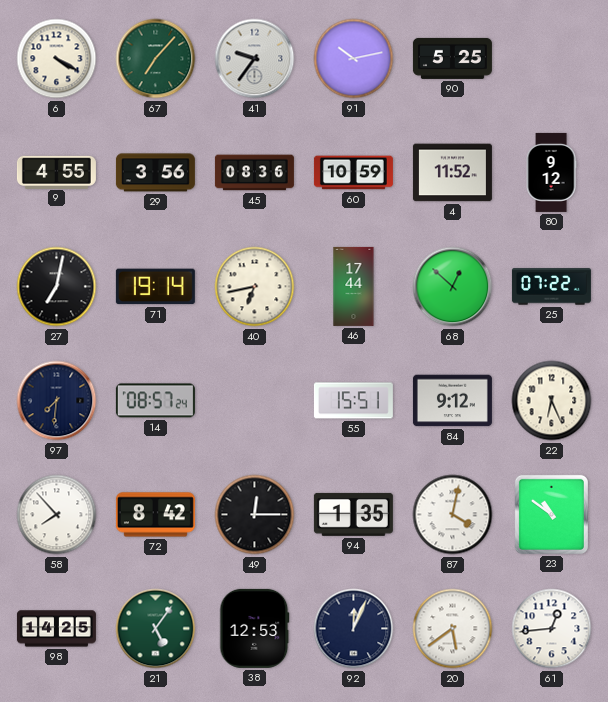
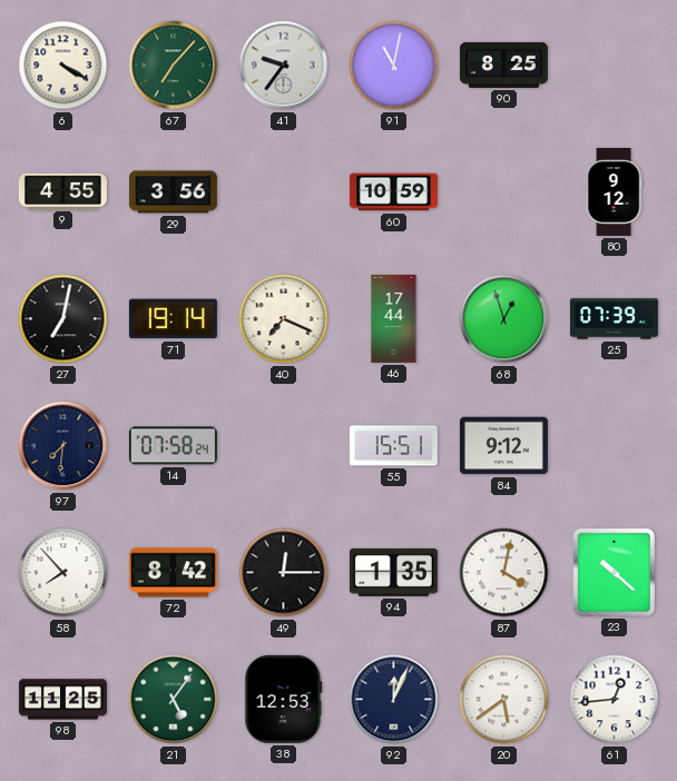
91: 10:13 -> 11:02 (394, 66)
90: 5:25 -> 8:25 (503, 65)
45: 08:36 -> none (254, 173)
4: 11:52 -> none (452, 173)
40: 6:43 -> 7:19 (284, 319)
68: 12:52 -> 12:57 (504, 319)
25: 07:22 -> 07:39 (614, 319)
14: 08:57 -> 07:58 (173, 446)
22: 6:26 -> none (552, 401)
23: 10:51 -> 10:22 (614, 572)
98: 14:25 -> 11:25 (62, 700)
